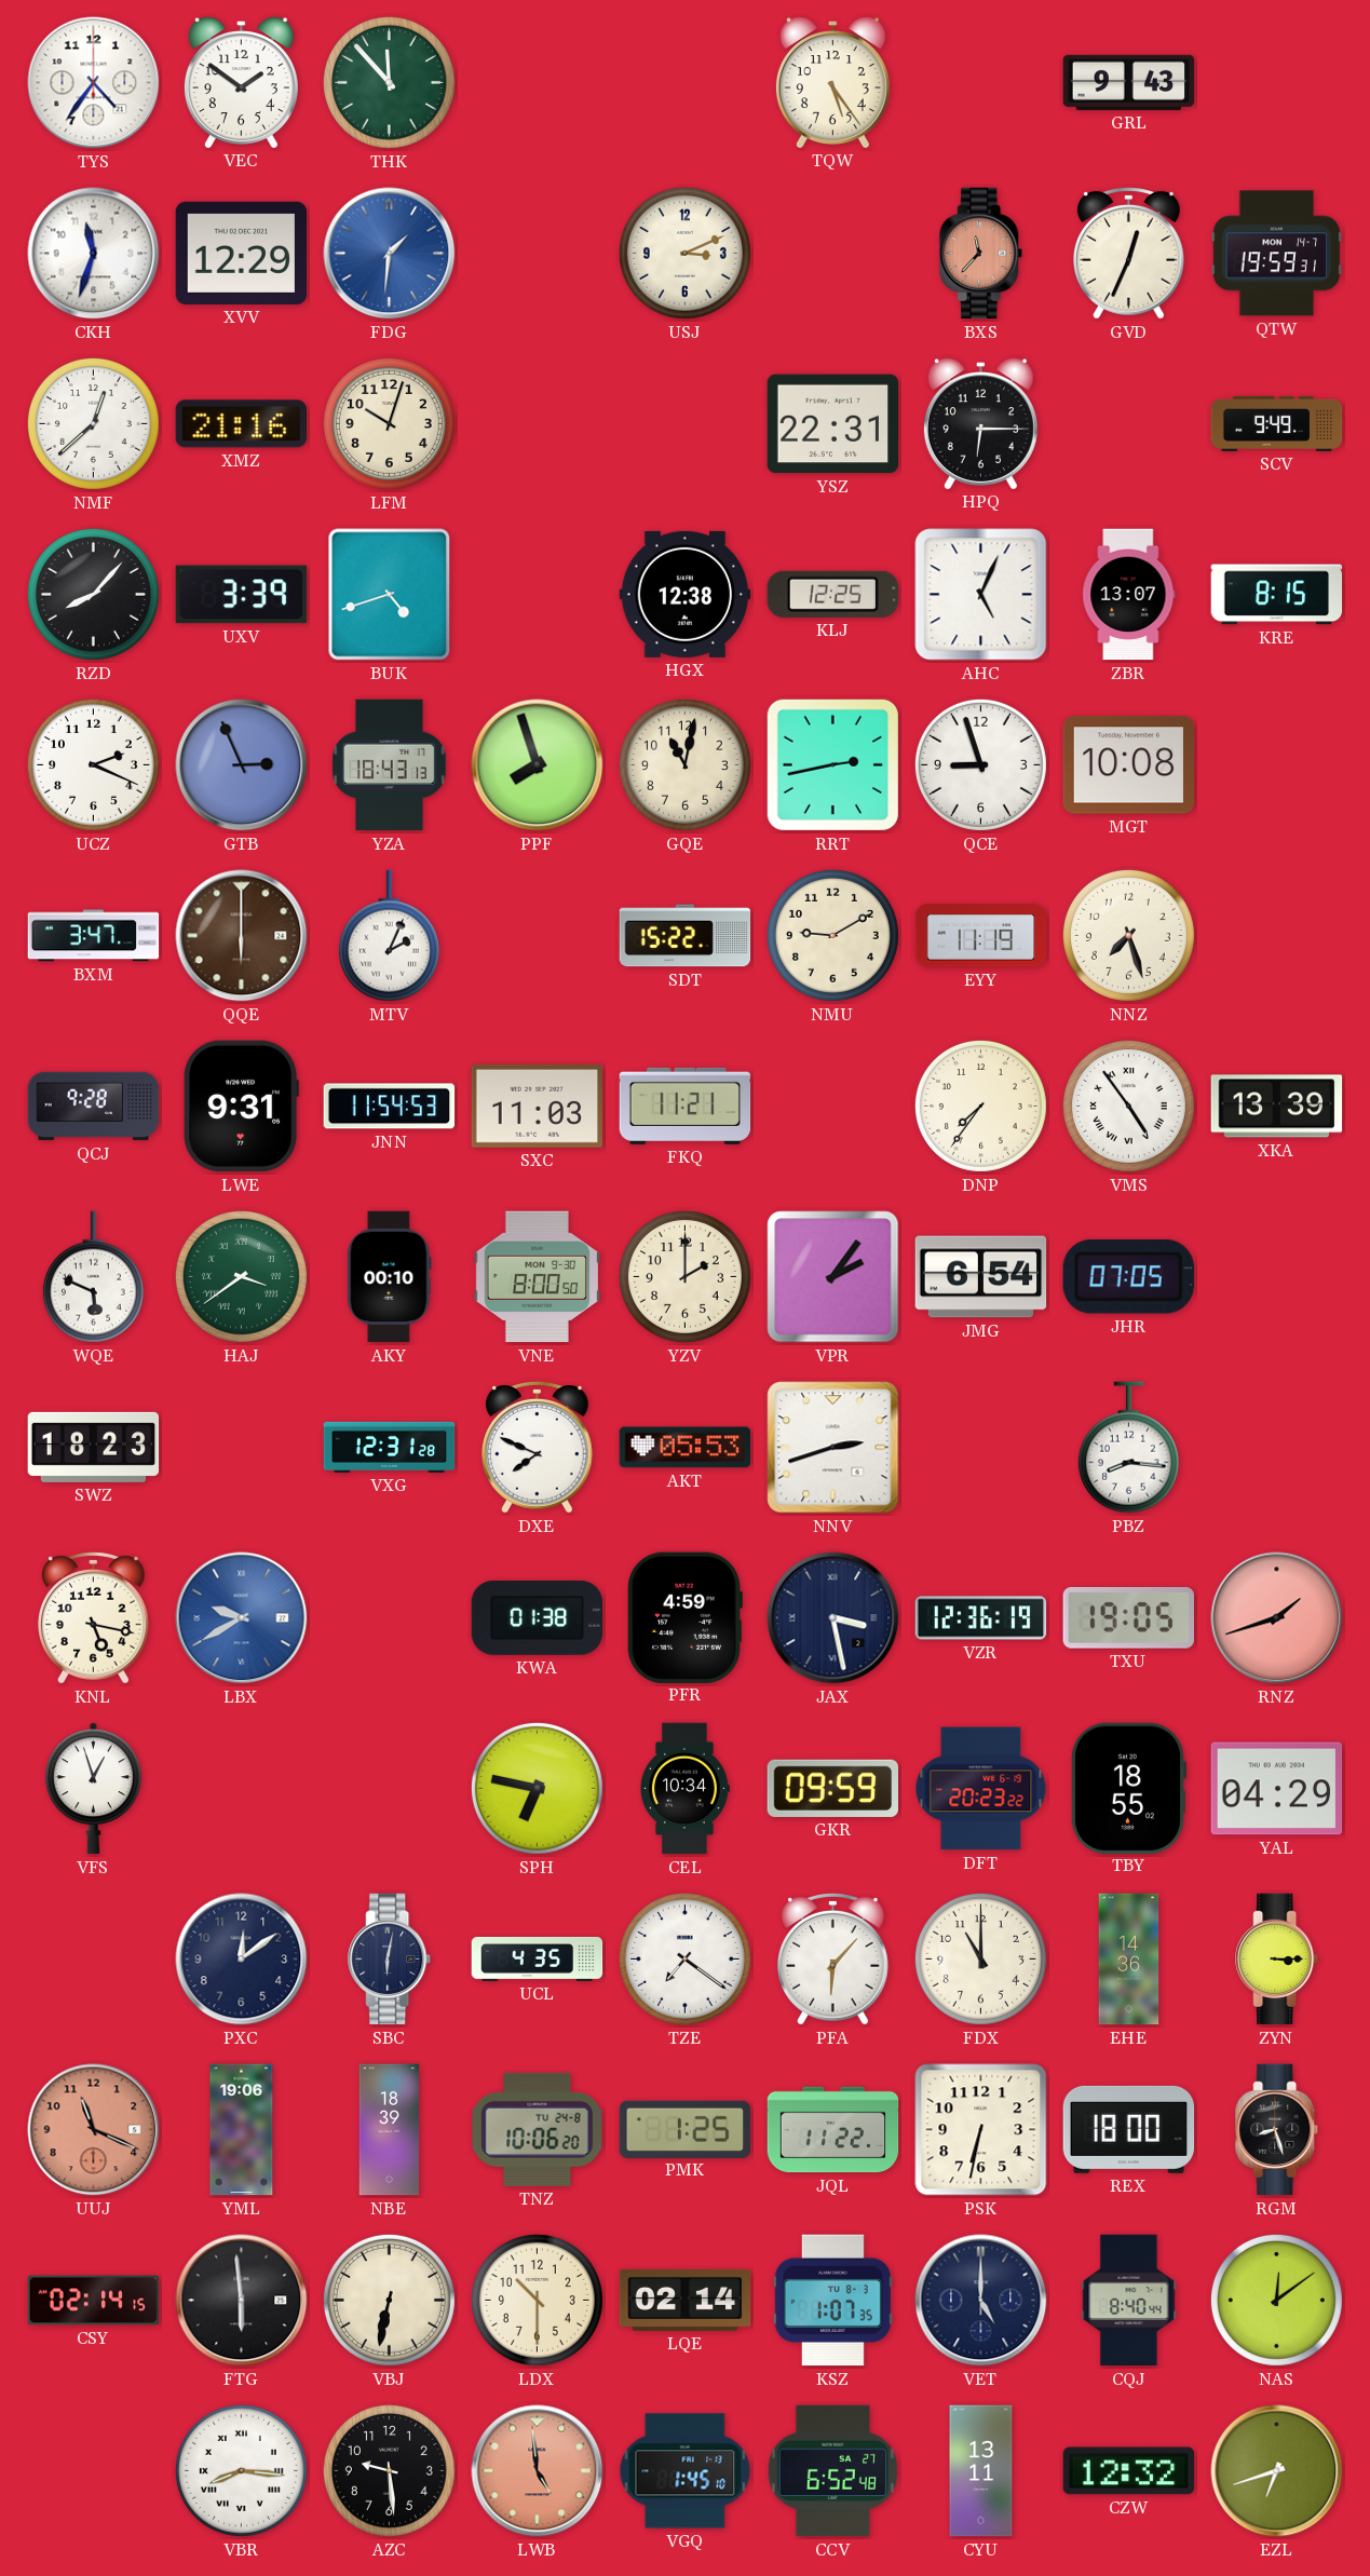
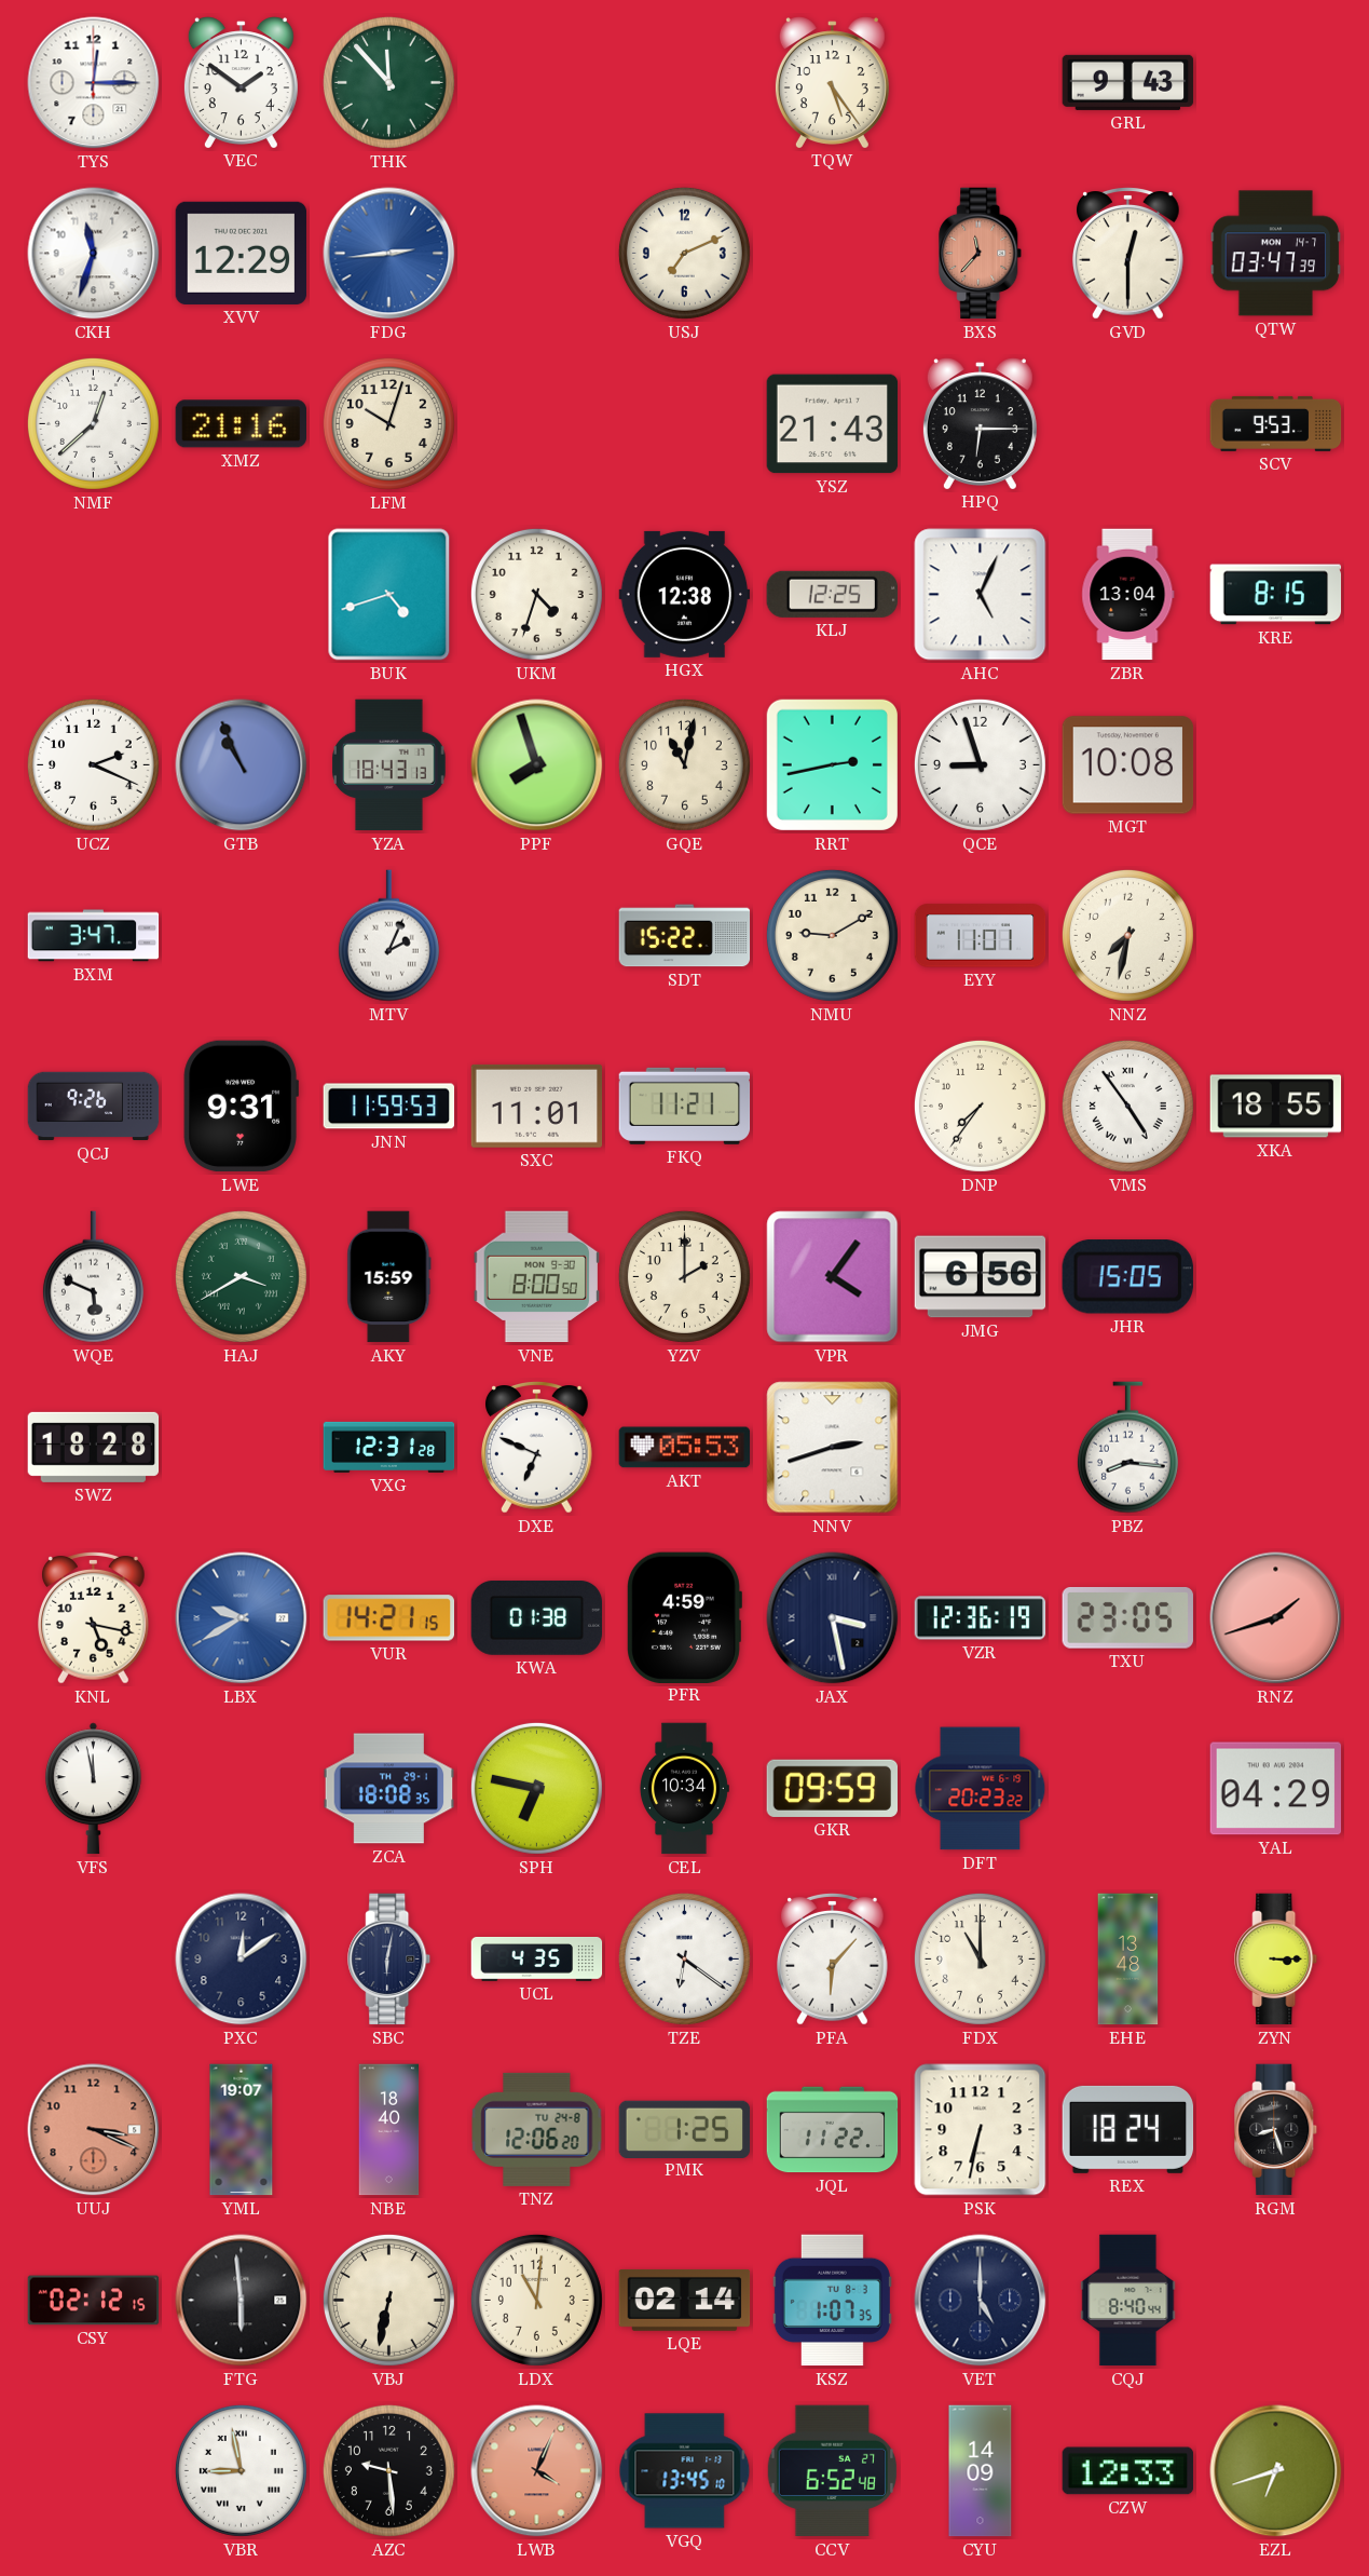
TYS: 4:36 -> 12:15 (94, 83)
FDG: 1:31 -> 2:44 (389, 254)
USJ: 3:11 -> 7:11 (684, 253)
GVD: 12:34 -> 12:30 (1128, 254)
QTW: 19:59 -> 03:47 (1276, 254)
YSZ: 22:31 -> 21:43 (833, 424)
SCV: 9:49 -> 9:53 (1276, 423)
RZD: 8:07 -> none (93, 594)
UXV: 3:39 -> none (242, 595)
UKM: none -> 4:33 (536, 594)
ZBR: 13:07 -> 13:04 (1128, 595)
GTB: 2:56 -> 10:56 (242, 765)
QQE: 6:00 -> none (242, 936)
EYY: 11:19 -> 11:01 (981, 936)
NNZ: 7:27 -> 7:32 (1127, 935)
QCJ: 9:28 -> 9:26 (94, 1107)
JNN: 11:54 -> 11:59 (389, 1107)
SXC: 11:03 -> 11:01 (537, 1106)
XKA: 13:39 -> 18:55 (1276, 1107)
HAJ: 3:39 -> 3:40 (241, 1276)
AKY: 00:10 -> 15:59 (389, 1277)
VPR: 2:06 -> 4:06 (833, 1277)
JMG: 6:54 -> 6:56 (981, 1277)
JHR: 07:05 -> 15:05 (1127, 1277)
SWZ: 18:23 -> 18:28 (94, 1447)
DXE: 7:49 -> 6:49 (537, 1448)
VUR: none -> 14:21 (388, 1618)
TXU: 19:05 -> 23:05 (1127, 1617)
VFS: 12:57 -> 11:58 (93, 1789)
ZCA: none -> 18:08 (389, 1789)
TBY: 18:55 -> none (1128, 1788)
TZE: 7:21 -> 6:21 (684, 1958)
EHE: 14:36 -> 13:48 (1128, 1960)
UUJ: 11:19 -> 3:19 (94, 2130)
YML: 19:06 -> 19:07 (242, 2130)
NBE: 18:39 -> 18:40 (389, 2130)
TNZ: 10:06 -> 12:06 (537, 2129)
REX: 18:00 -> 18:24 (1128, 2129)
CSY: 02:14 -> 02:12 (94, 2301)
LDX: 10:30 -> 11:01 (536, 2300)
NAS: 12:09 -> none (1276, 2300)
VBR: 8:16 -> 8:58 (241, 2470)
LWB: 4:59 -> 4:04 (537, 2471)
VGQ: 1:45 -> 13:45 (685, 2471)
CYU: 13:11 -> 14:09 (981, 2471)
CZW: 12:32 -> 12:33 (1128, 2471)
